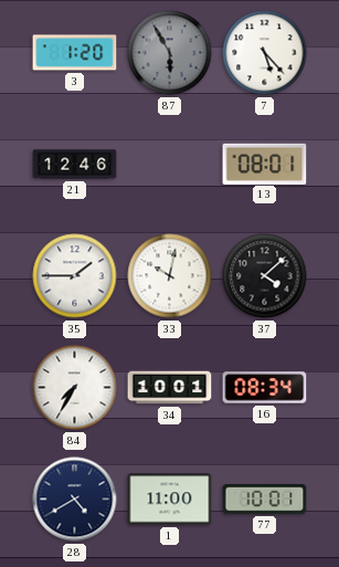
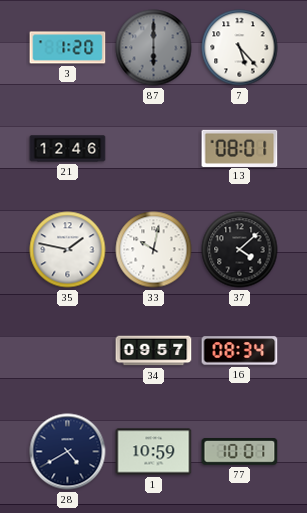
87: 5:55 -> 6:00 (154, 48)
35: 1:45 -> 1:47 (68, 250)
84: 7:35 -> none (75, 388)
34: 10:01 -> 09:57 (154, 351)
1: 11:00 -> 10:59 (154, 452)
